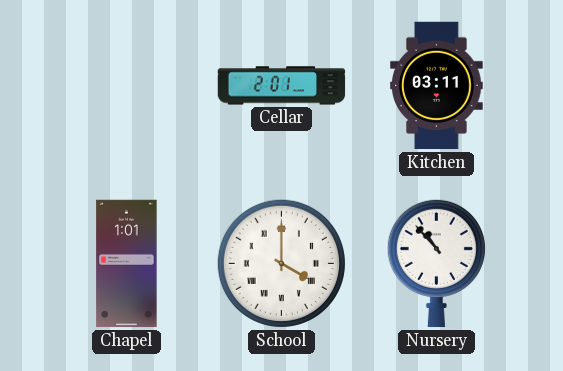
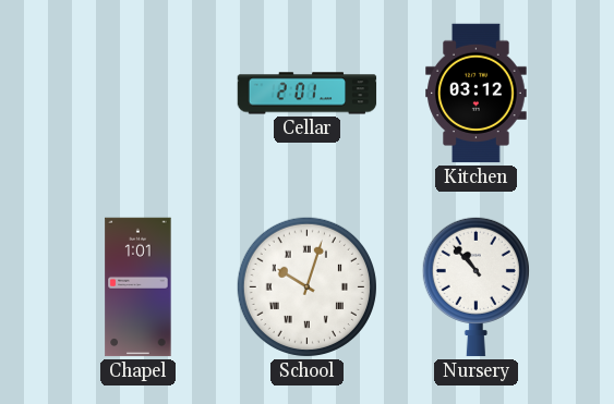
Kitchen: 03:11 -> 03:12 (477, 94)
School: 4:00 -> 10:03 (306, 286)
